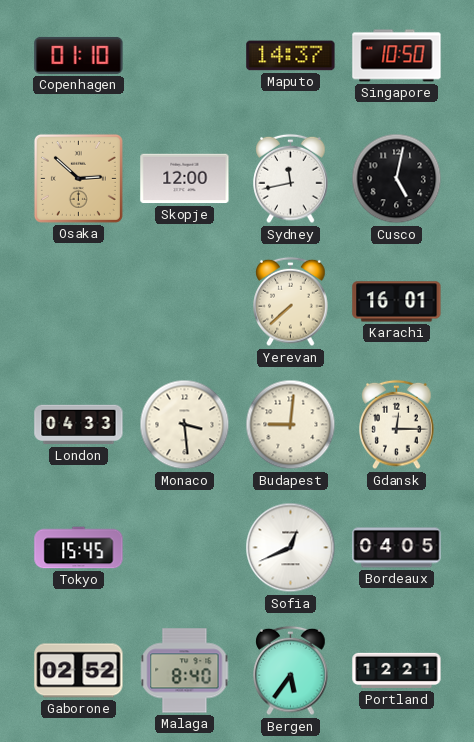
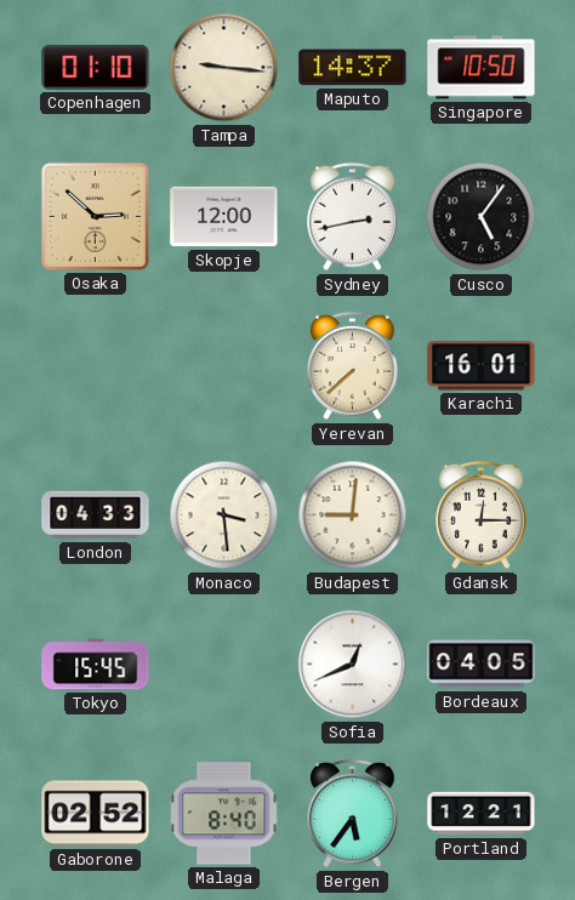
Tampa: none -> 9:16 (224, 68)
Sydney: 11:43 -> 2:43 (353, 217)
Cusco: 5:02 -> 5:06 (482, 217)
